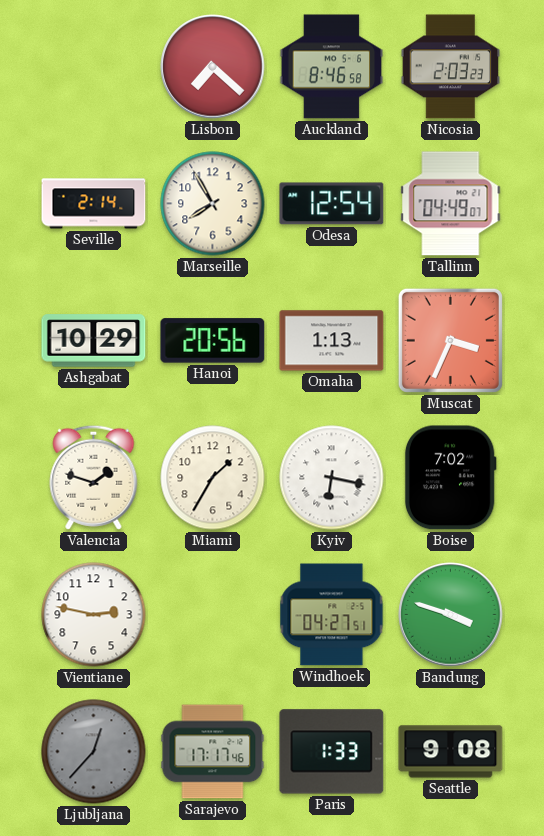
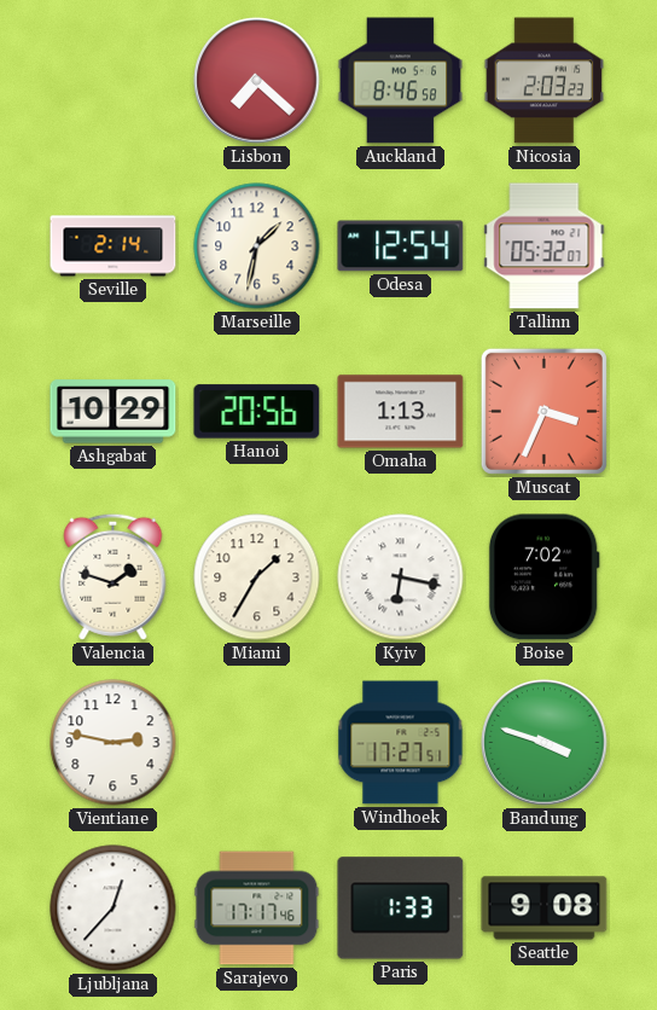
Marseille: 7:55 -> 1:32 (257, 246)
Tallinn: 04:49 -> 05:32 (545, 246)
Windhoek: 04:27 -> 17:27 (401, 743)
Ljubljana dial: grey -> white (114, 909)
